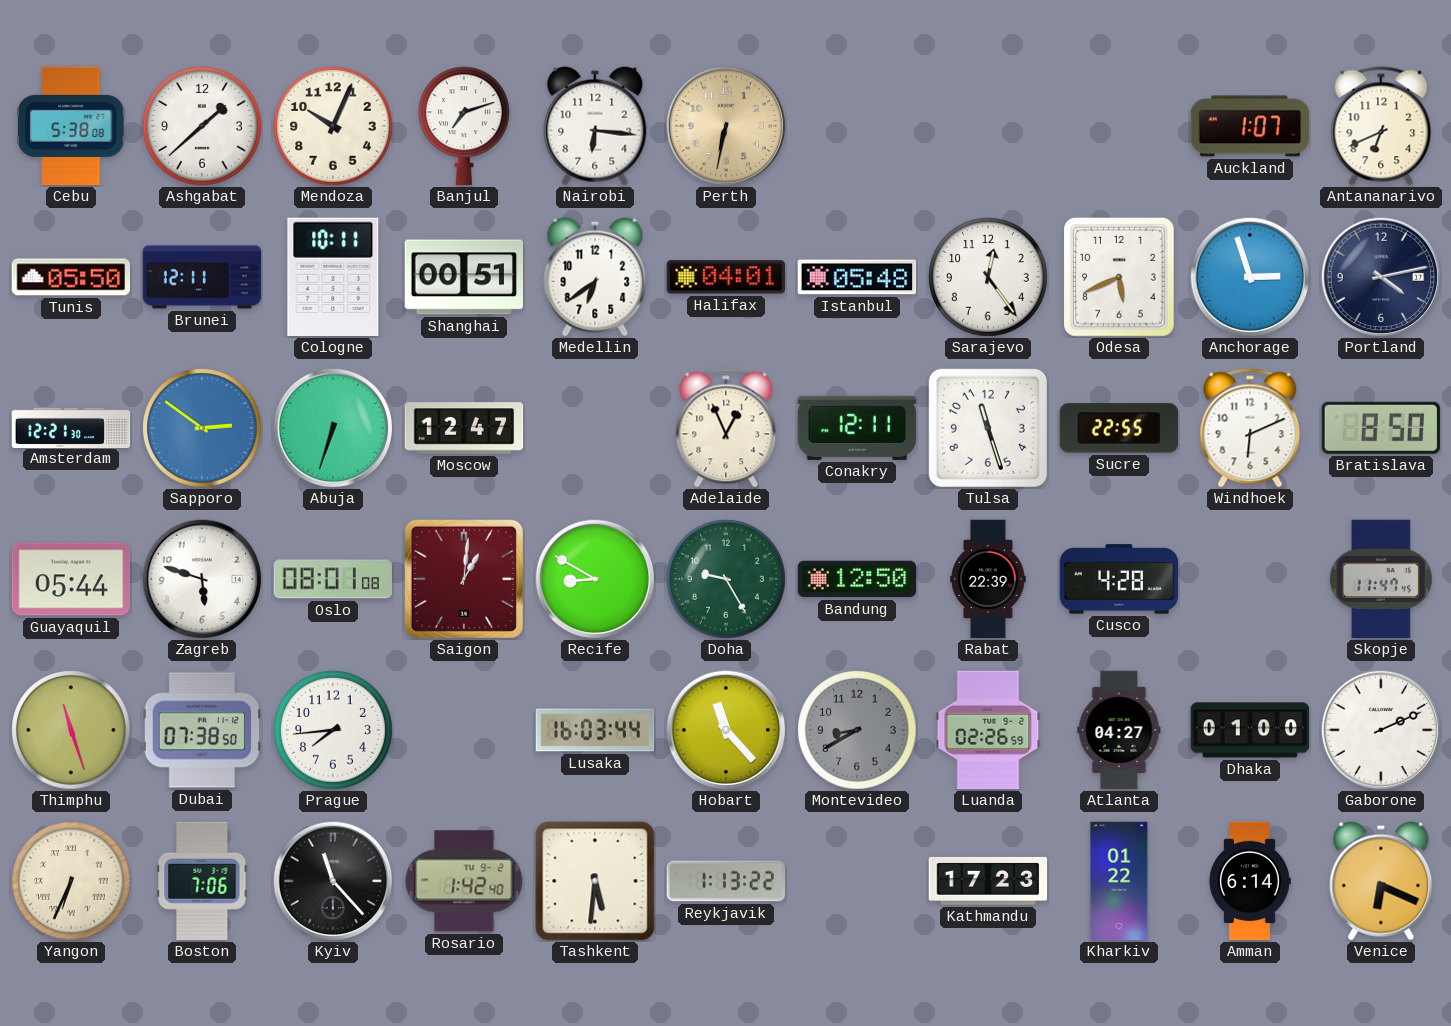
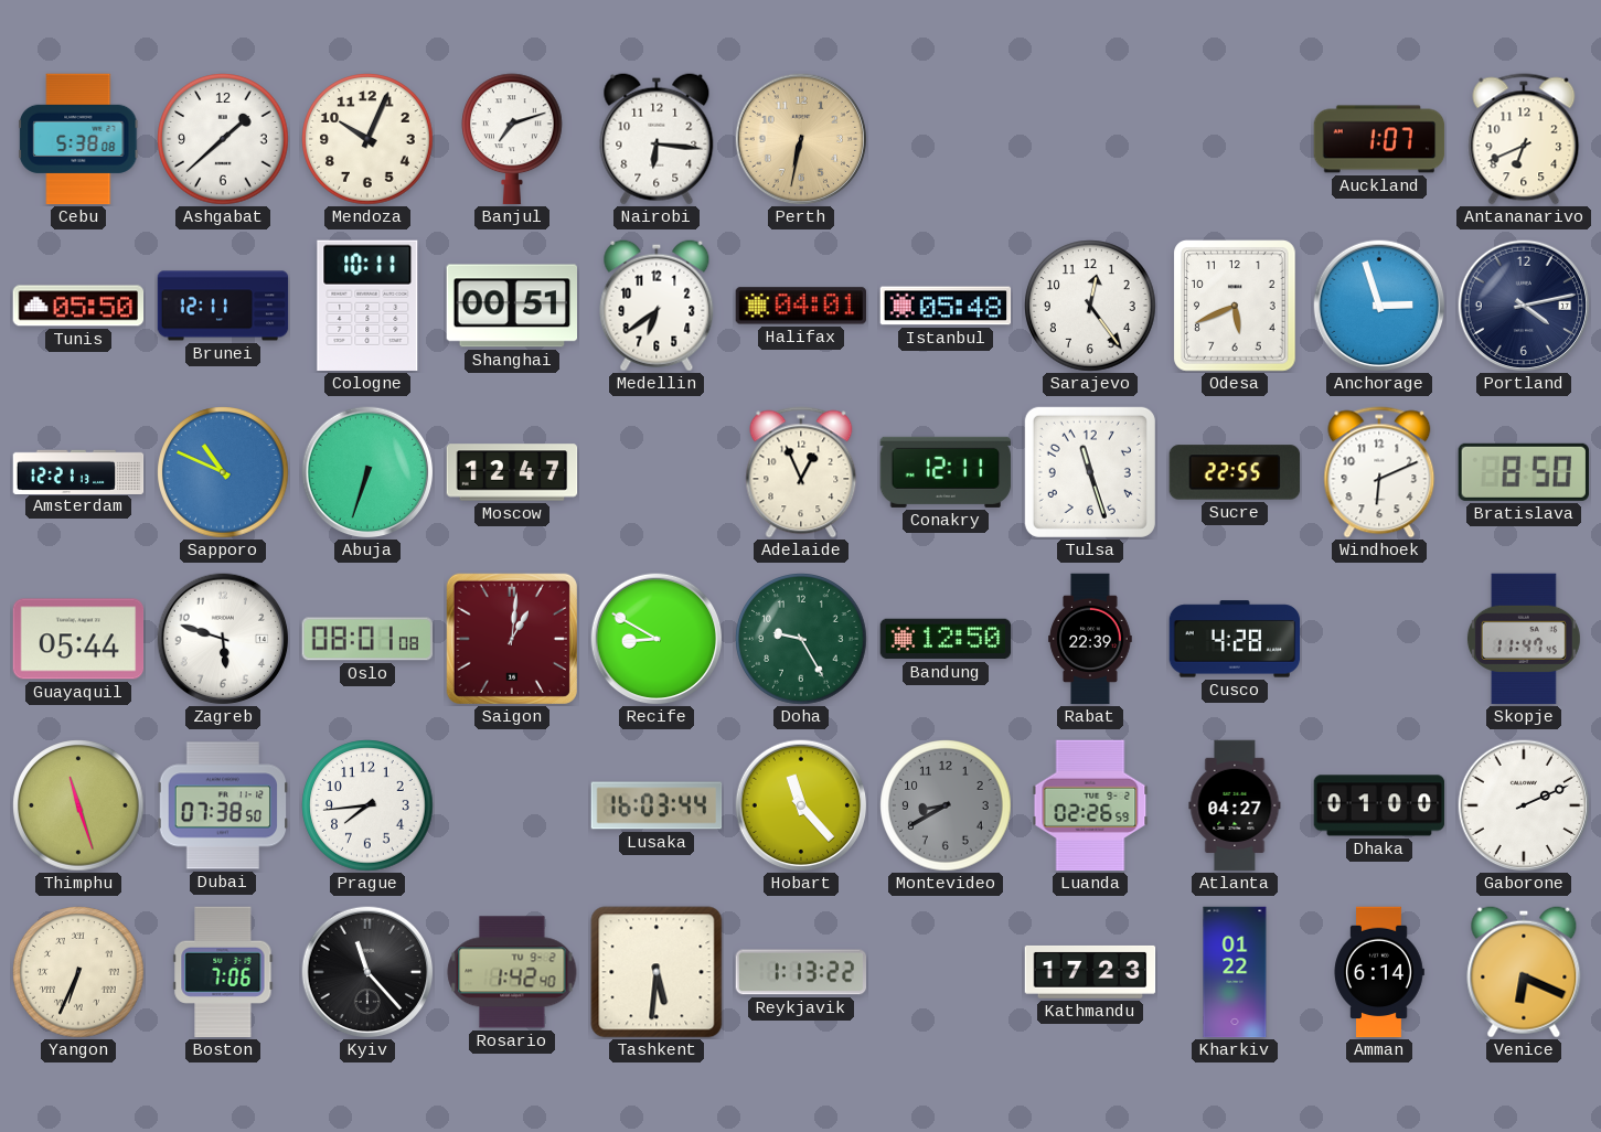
Amsterdam: 12:21:30 -> 12:21:13 (78, 471)
Sapporo: 2:51 -> 10:49 (223, 472)
